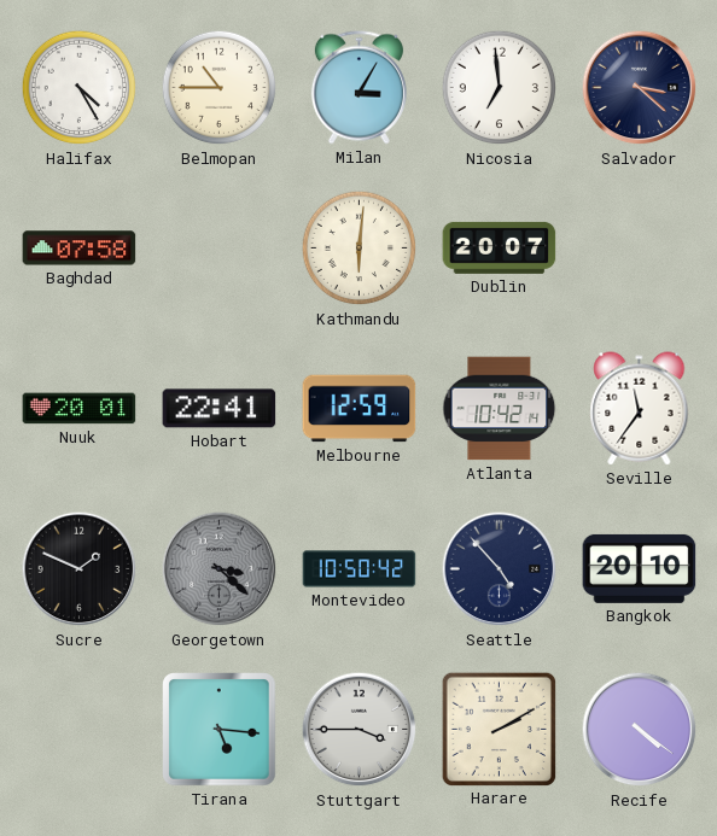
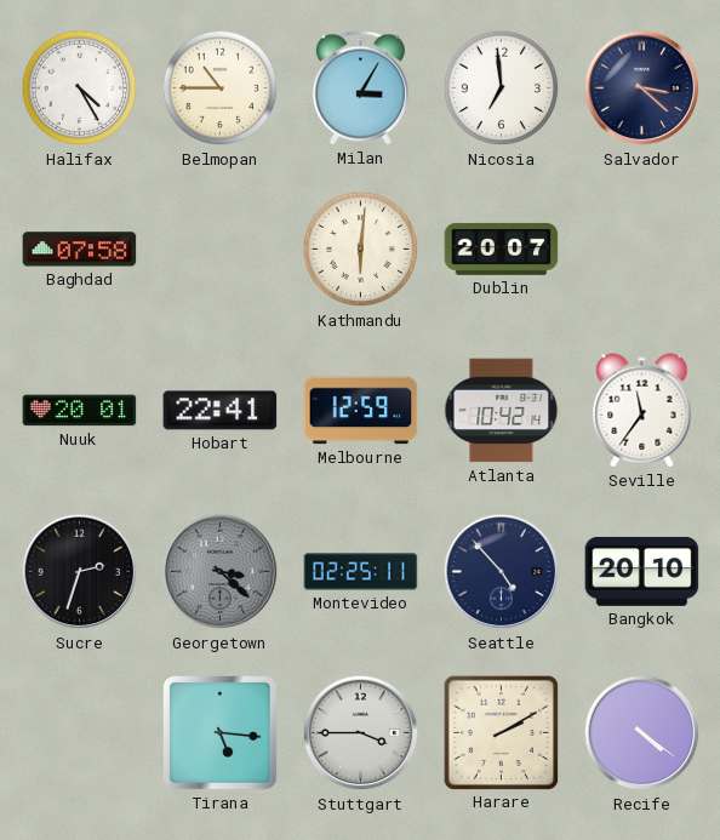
Sucre: 1:49 -> 2:33 (80, 572)
Montevideo: 10:50 -> 02:25 (361, 572)
